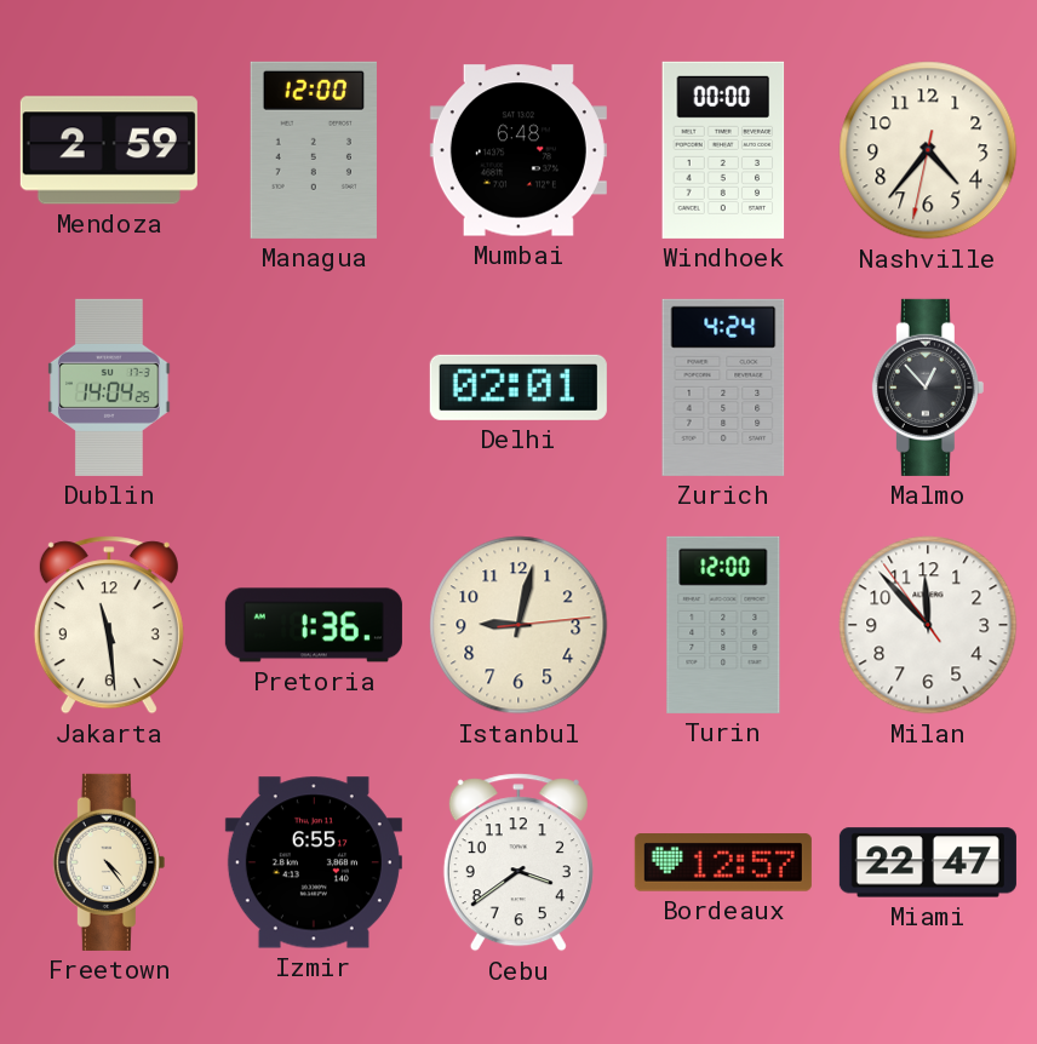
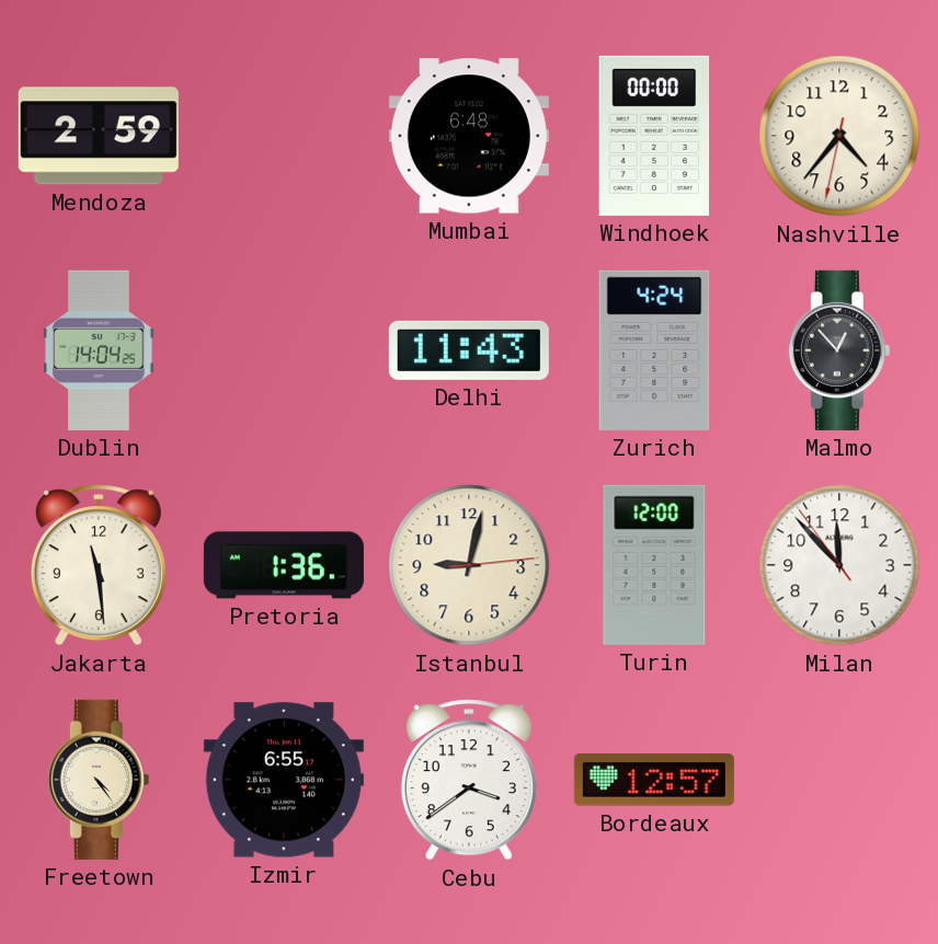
Managua: 12:00 -> none (314, 150)
Delhi: 02:01 -> 11:43 (469, 350)
Miami: 22:47 -> none (928, 862)
